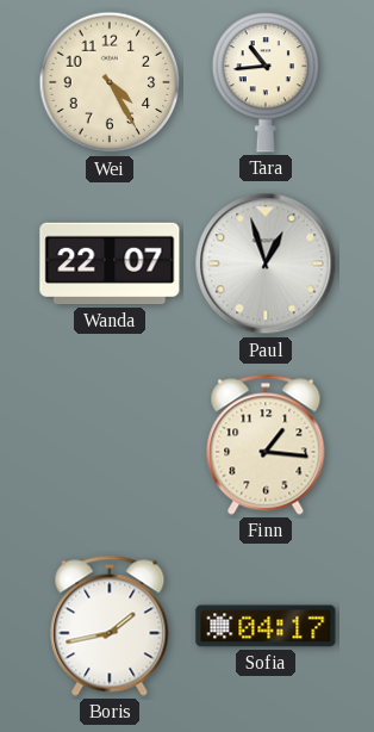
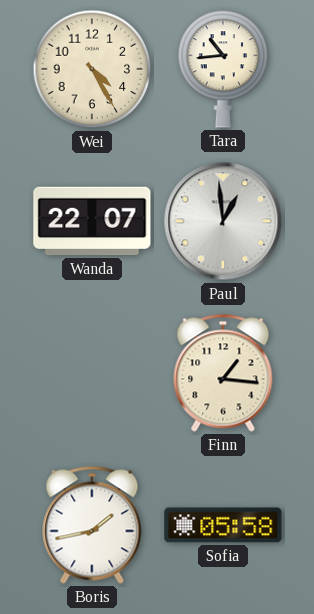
Paul: 12:57 -> 12:59 (223, 221)
Sofia: 04:17 -> 05:58 (223, 525)
